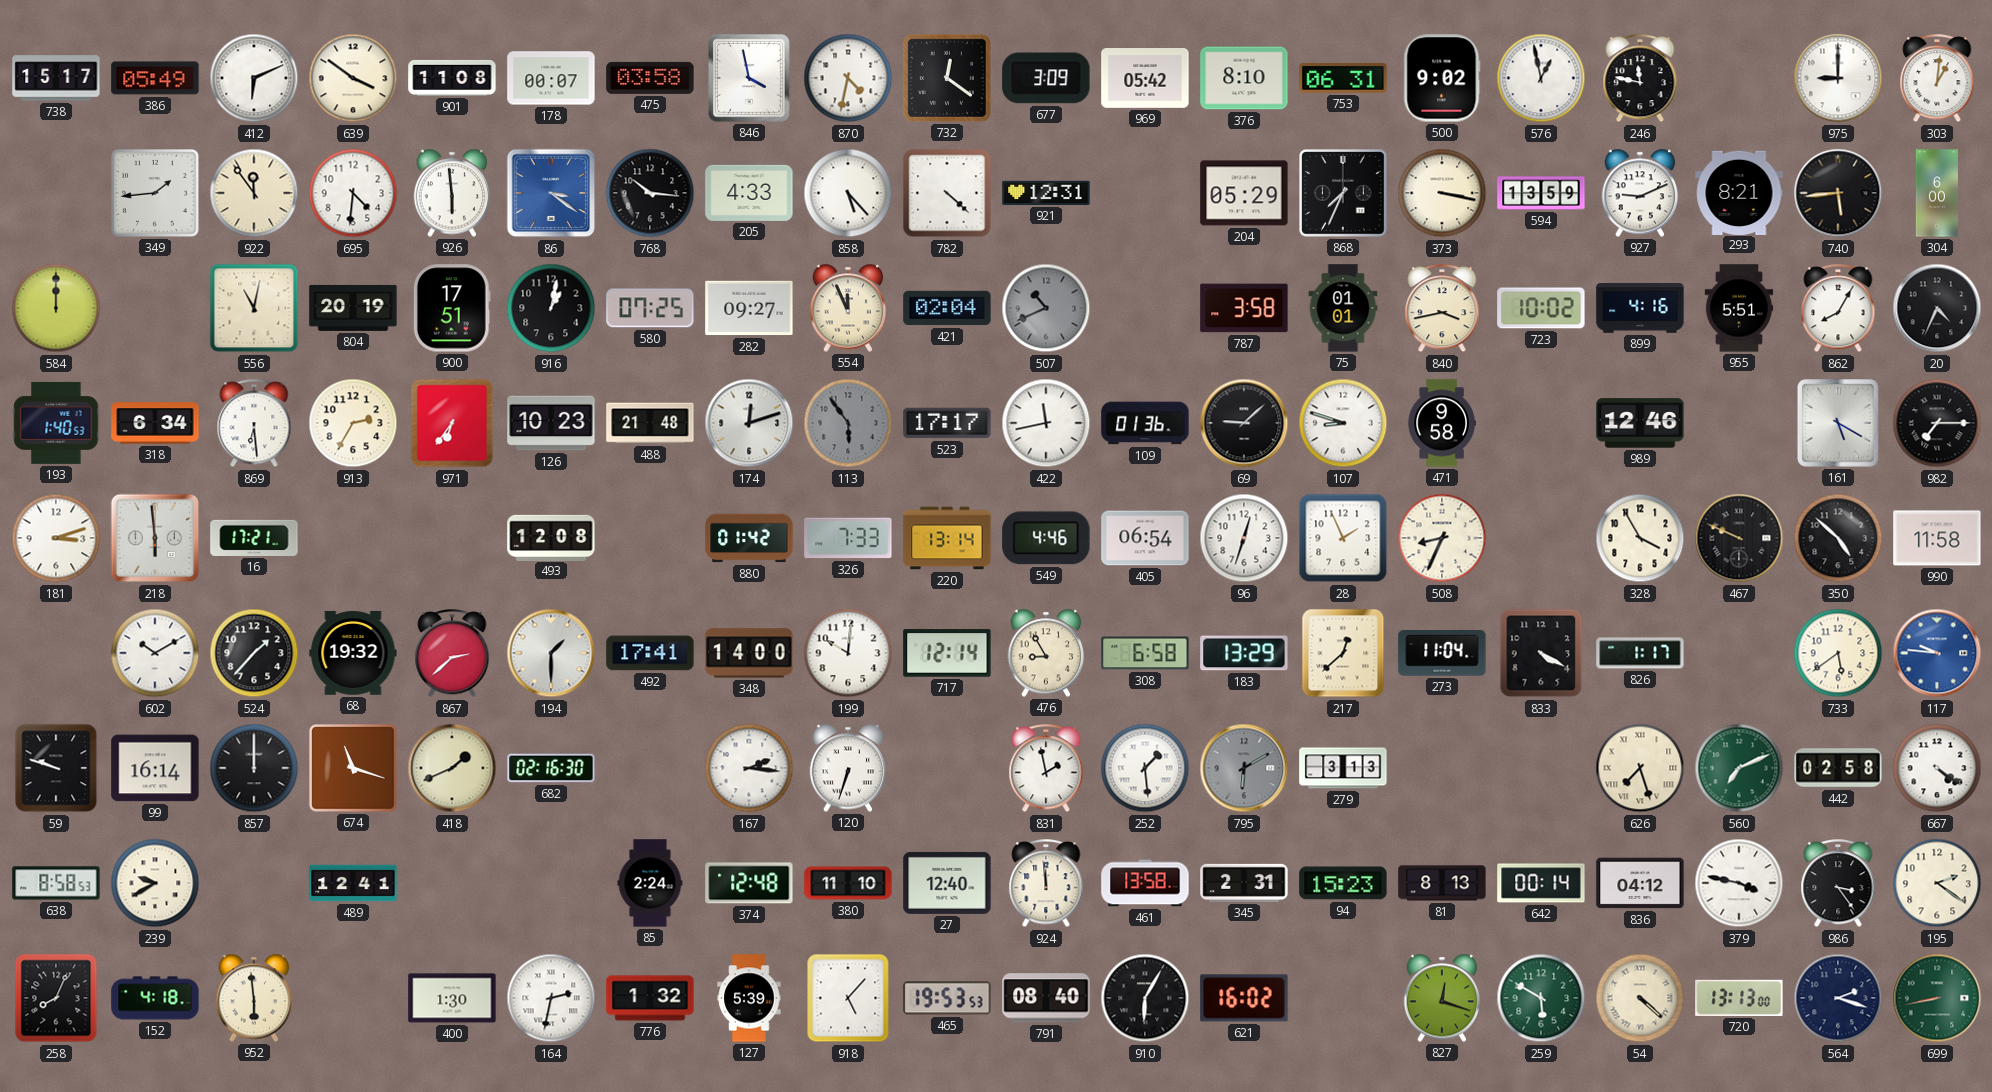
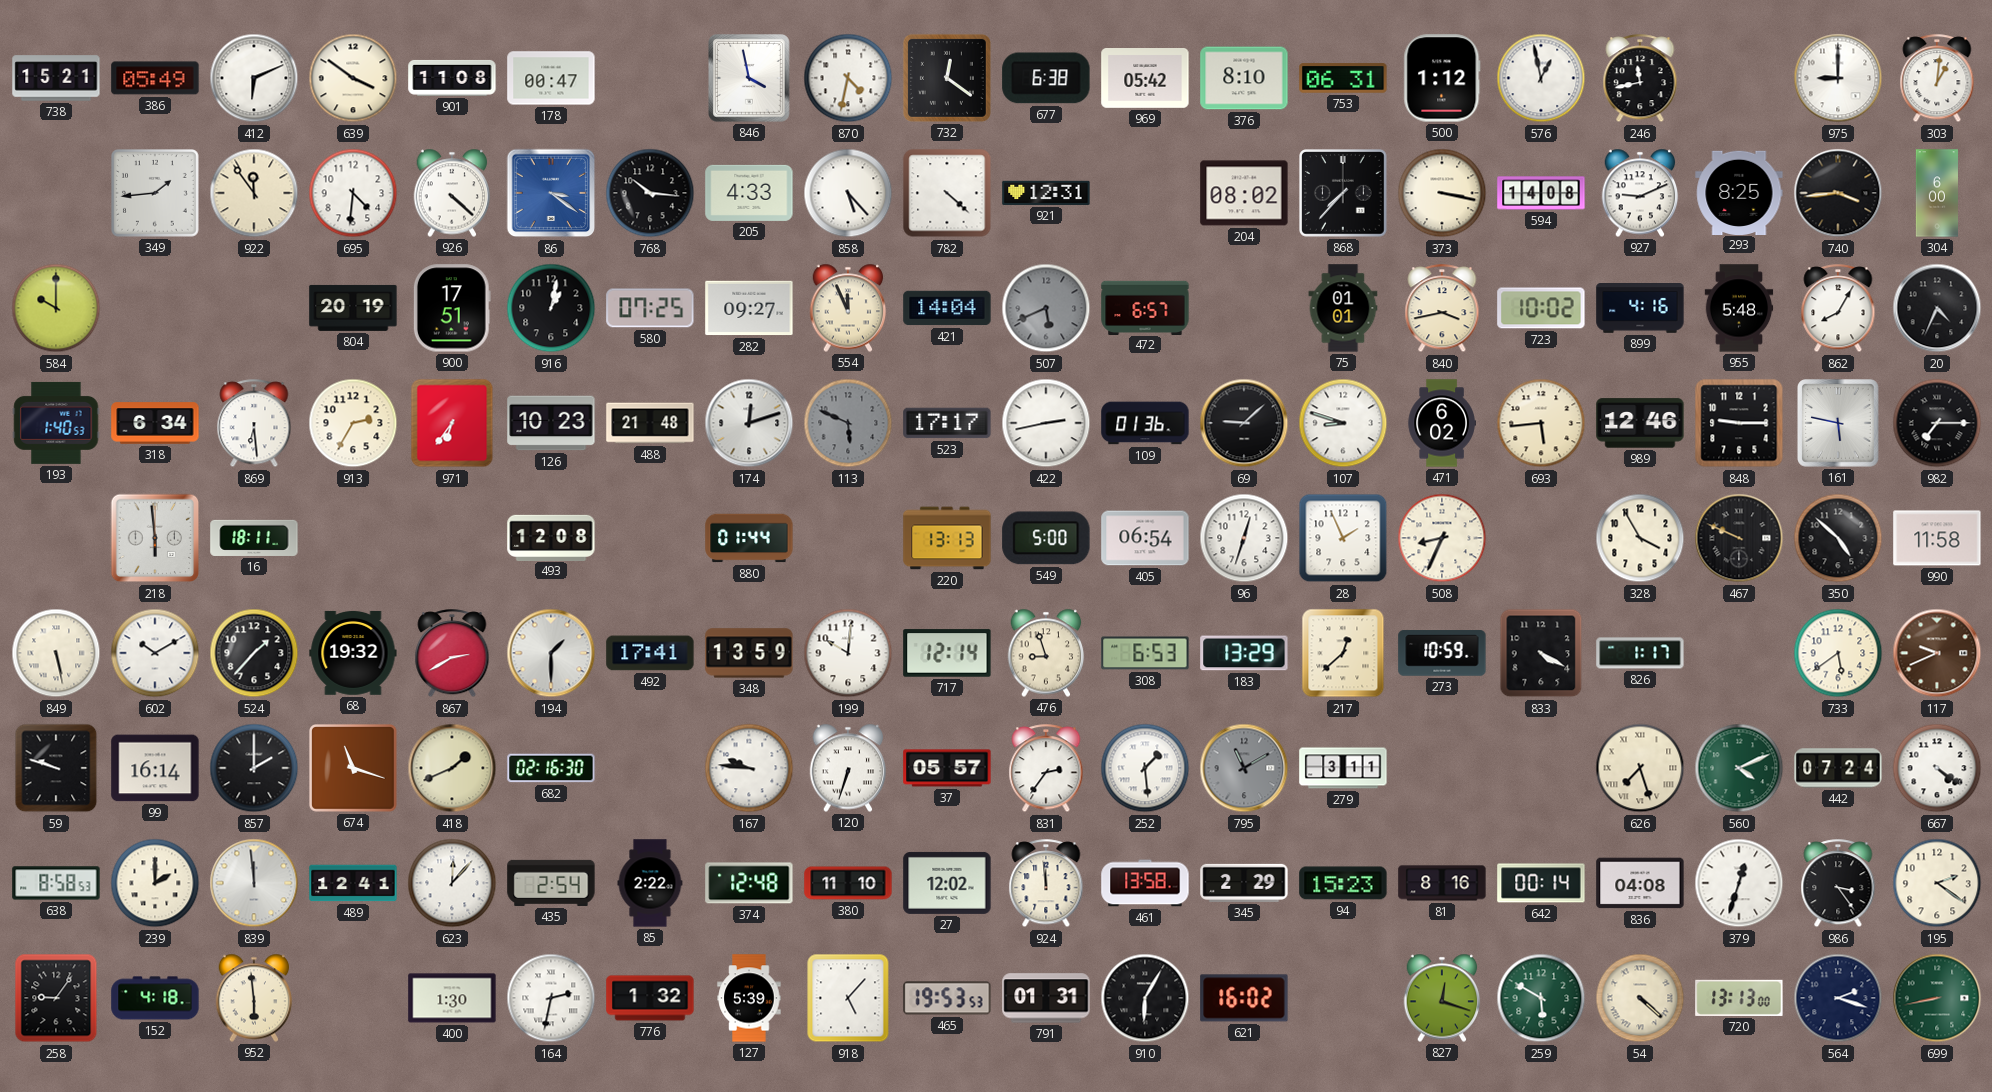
738: 15:17 -> 15:21 (56, 78)
178: 00:07 -> 00:47 (551, 78)
475: 03:58 -> none (650, 78)
677: 3:09 -> 6:38 (1046, 78)
500: 9:02 -> 1:12 (1442, 78)
246: 11:47 -> 11:43 (1640, 79)
926: 5:59 -> 4:22 (452, 193)
204: 05:29 -> 08:02 (1244, 193)
868: 7:34 -> 7:37 (1344, 194)
594: 13:59 -> 14:08 (1541, 193)
293: 8:21 -> 8:25 (1739, 192)
740: 5:44 -> 3:44 (1838, 193)
584: 12:00 -> 10:00 (56, 308)
556: 11:02 -> none (254, 308)
421: 02:04 -> 14:04 (947, 308)
507: 10:41 -> 5:41 (1046, 308)
472: none -> 6:57 (1145, 307)
787: 3:58 -> none (1244, 308)
955: 5:51 -> 5:48 (1739, 308)
113: 5:54 -> 5:49 (848, 423)
422: 11:43 -> 2:43 (1046, 423)
471: 9:58 -> 6:02 (1442, 423)
693: none -> 5:44 (1541, 423)
848: none -> 9:15 (1739, 423)
161: 5:20 -> 5:47 (1839, 424)
181: 3:12 -> none (56, 538)
16: 17:21 -> 18:11 (254, 538)
880: 01:42 -> 01:44 (749, 538)
326: 7:33 -> none (848, 538)
220: 13:14 -> 13:13 (947, 538)
549: 4:46 -> 5:00 (1046, 538)
849: none -> 5:28 (56, 653)
867: 2:38 -> 2:40 (452, 654)
348: 14:00 -> 13:59 (749, 653)
476: 8:55 -> 8:57 (1046, 653)
308: 6:58 -> 6:53 (1145, 653)
273: 11:04 -> 10:59 (1442, 653)
117: 9:46 -> 9:41 (1937, 653)
117 dial: blue -> brown (1937, 653)
857: 12:00 -> 2:00 (254, 768)
167: 2:16 -> 9:46 (749, 768)
37: none -> 05:57 (947, 768)
831: 1:58 -> 2:36 (1046, 769)
795: 6:10 -> 11:10 (1244, 768)
279: 3:13 -> 3:11 (1343, 768)
560: 7:11 -> 4:11 (1739, 768)
442: 02:58 -> 07:24 (1838, 768)
239: 9:40 -> 2:00 (155, 883)
839: none -> 11:59 (254, 883)
623: none -> 12:07 (452, 883)
435: none -> 2:54 (551, 883)
85: 2:24 -> 2:22 (650, 883)
27: 12:40 -> 12:02 (947, 883)
345: 2:31 -> 2:29 (1244, 883)
81: 8:13 -> 8:16 (1442, 883)
836: 04:12 -> 04:08 (1640, 883)
379: 3:47 -> 12:33 (1739, 883)
258: 8:04 -> 9:06 (56, 998)
791: 08:40 -> 01:31 (1046, 998)
